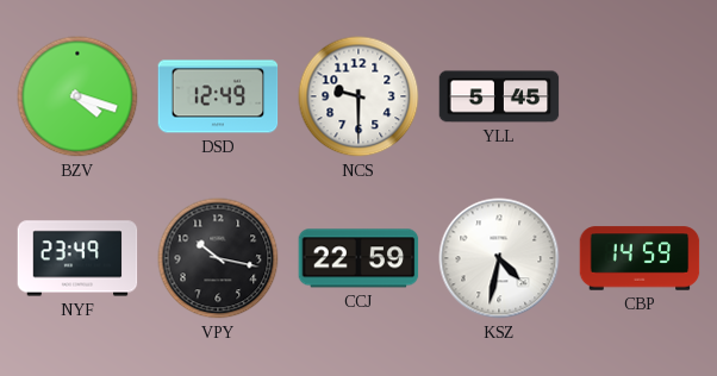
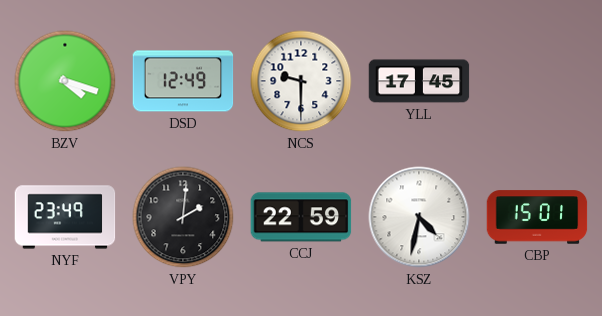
YLL: 5:45 -> 17:45 (419, 81)
VPY: 10:17 -> 2:01 (183, 217)
CBP: 14:59 -> 15:01 (537, 217)
